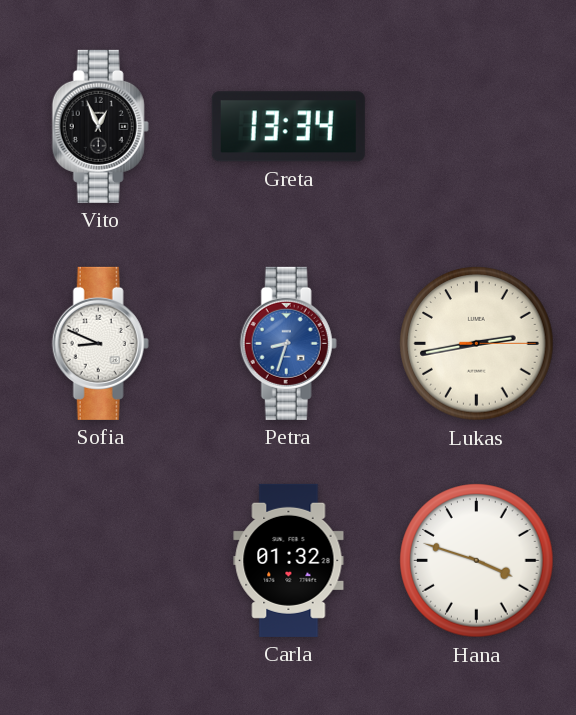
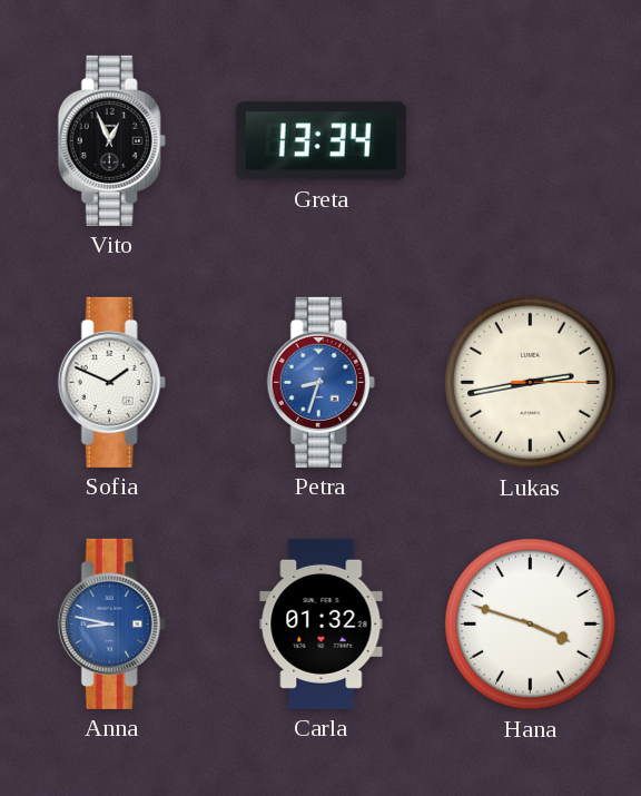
Sofia: 8:49 -> 1:49 (111, 382)
Anna: none -> 8:47 (111, 623)
